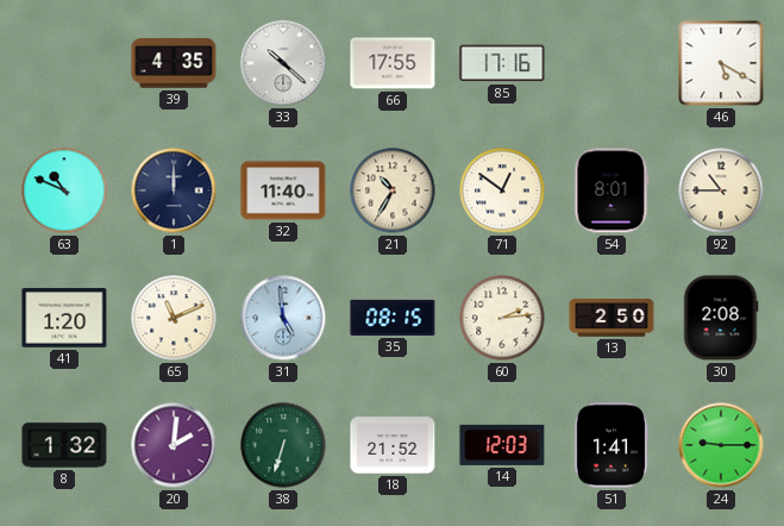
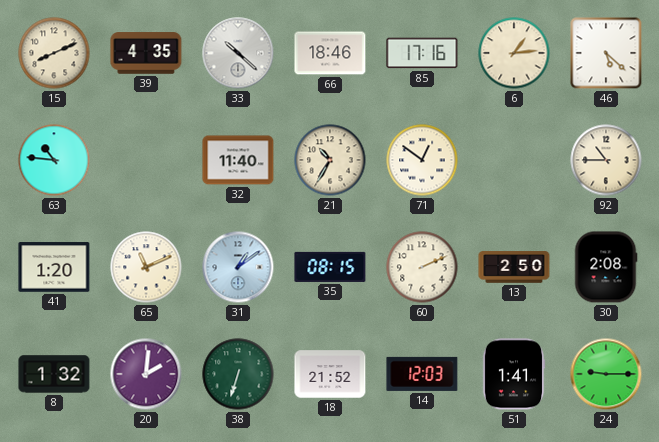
15: none -> 8:11 (54, 53)
66: 17:55 -> 18:46 (330, 53)
6: none -> 1:14 (514, 53)
46: 5:20 -> 5:22 (606, 53)
63: 10:49 -> 10:46 (54, 160)
1: 12:00 -> none (174, 190)
54: 8:01 -> none (611, 190)
31: 4:59 -> 1:09 (238, 267)
60: 2:14 -> 2:11 (422, 267)
